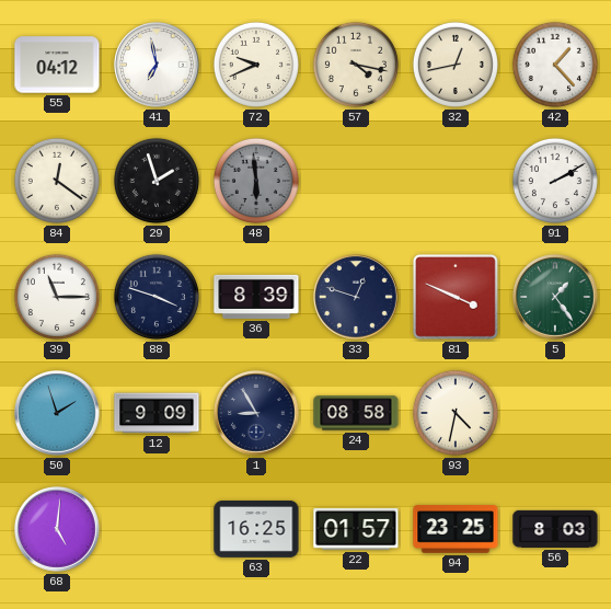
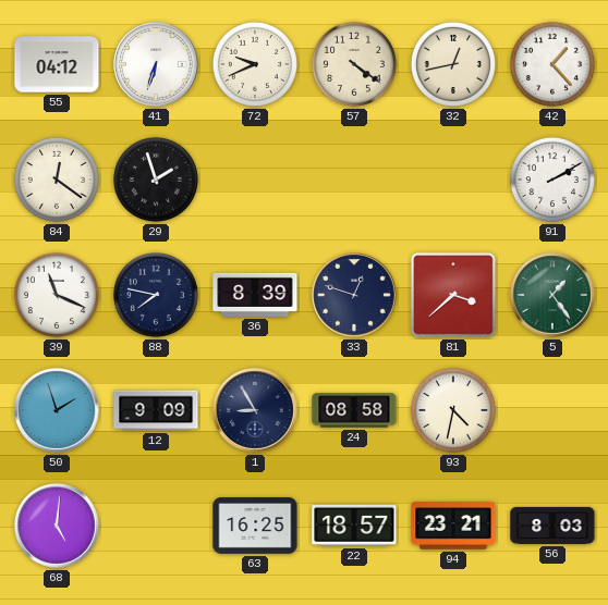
41: 6:58 -> 6:33 (156, 64)
57: 4:17 -> 4:21 (354, 64)
48: 5:59 -> none (256, 181)
39: 11:15 -> 11:19 (57, 295)
88: 3:48 -> 7:47 (156, 295)
81: 3:49 -> 3:38 (454, 296)
22: 01:57 -> 18:57 (354, 526)
94: 23:25 -> 23:21 (453, 526)
